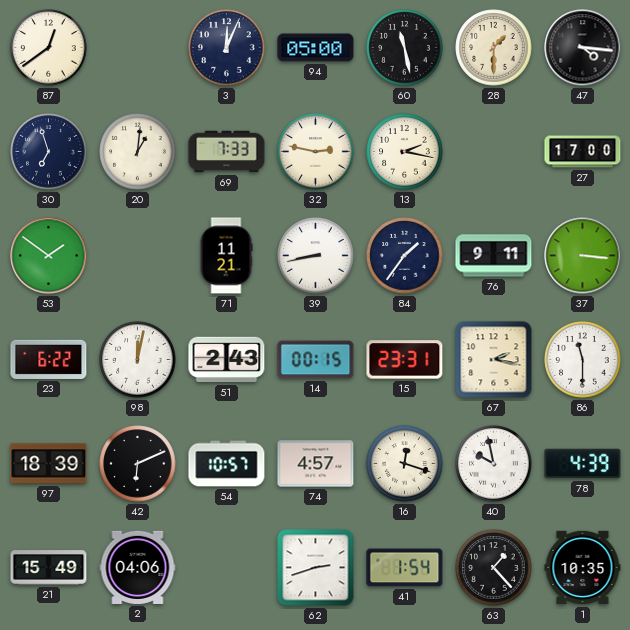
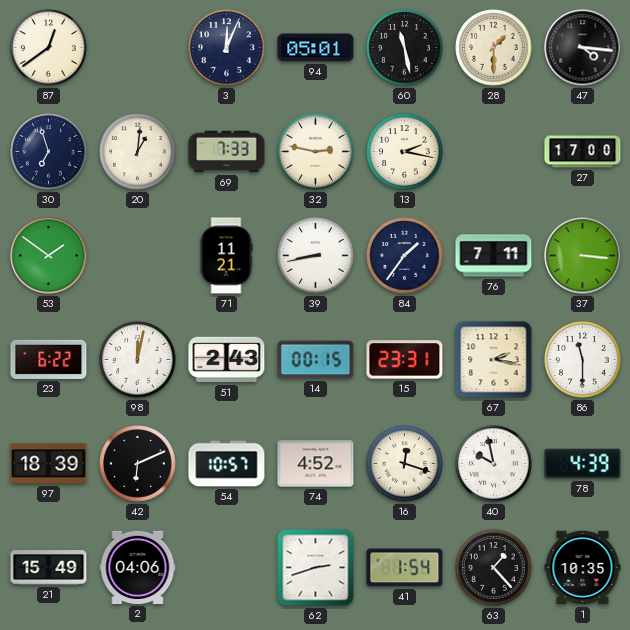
94: 05:00 -> 05:01 (316, 48)
76: 9:11 -> 7:11 (494, 256)
74: 4:57 -> 4:52 (316, 464)
